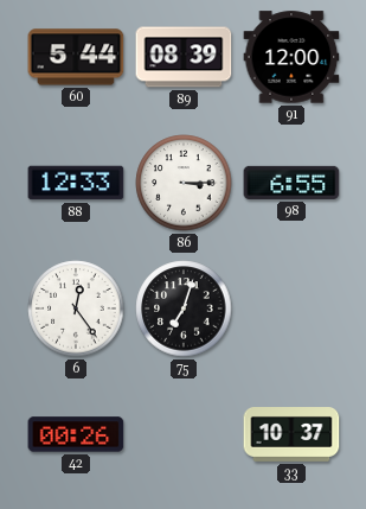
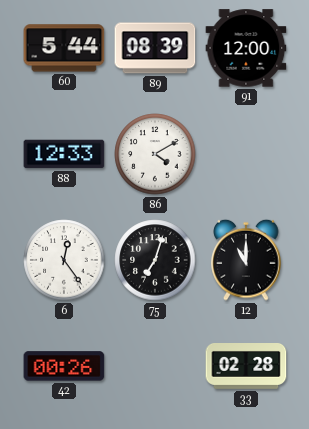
86: 3:15 -> 4:10 (155, 154)
98: 6:55 -> none (291, 183)
12: none -> 11:00 (246, 260)
33: 10:37 -> 02:28 (246, 367)
